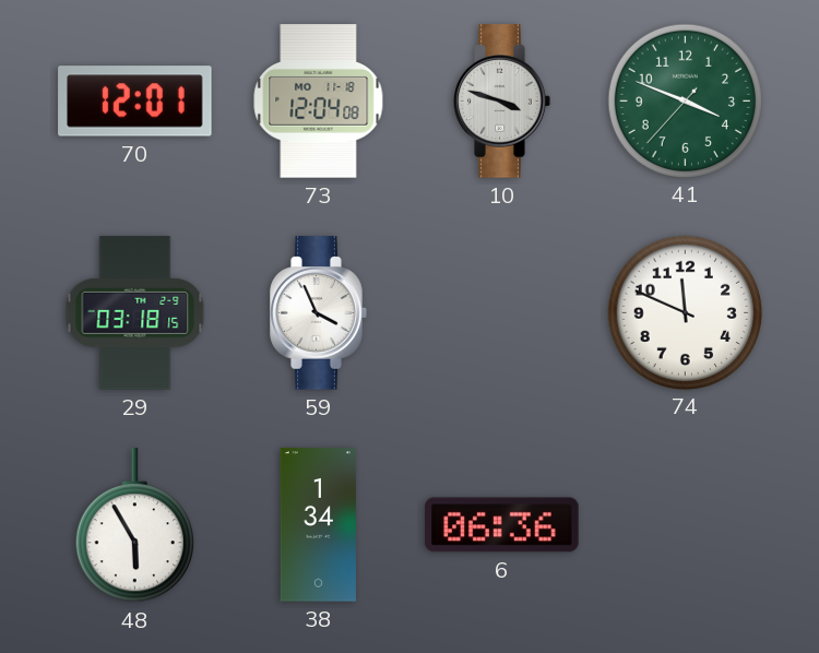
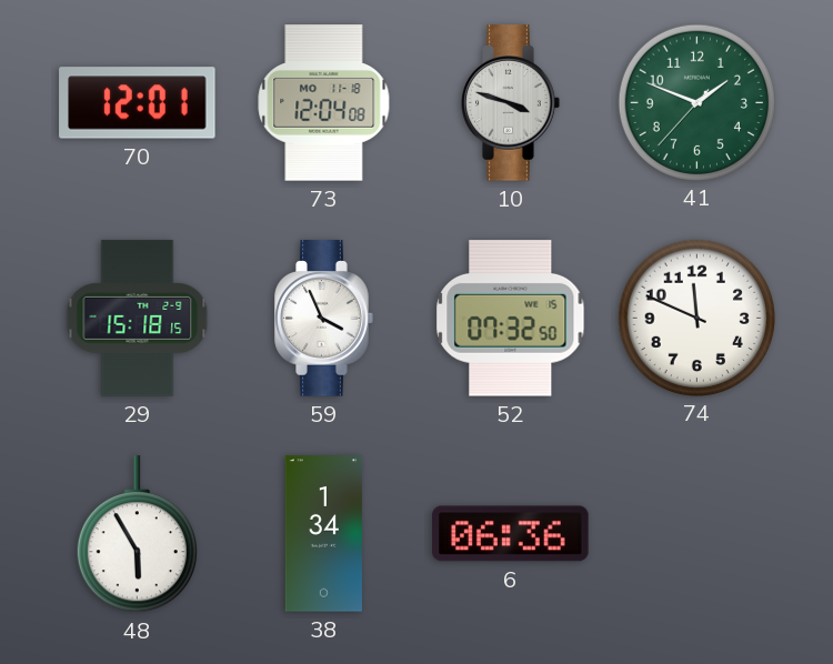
41: 3:48 -> 1:48 (696, 102)
29: 03:18 -> 15:18 (138, 319)
52: none -> 07:32 (511, 319)
